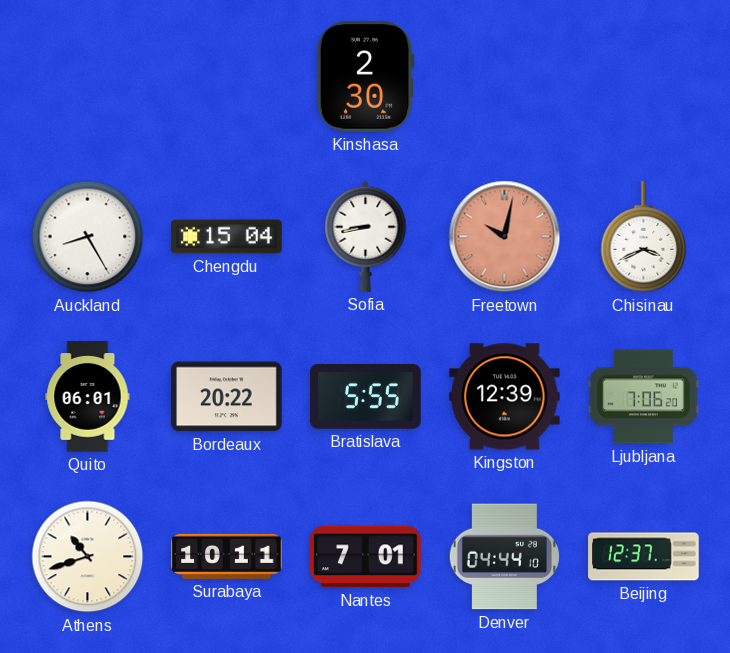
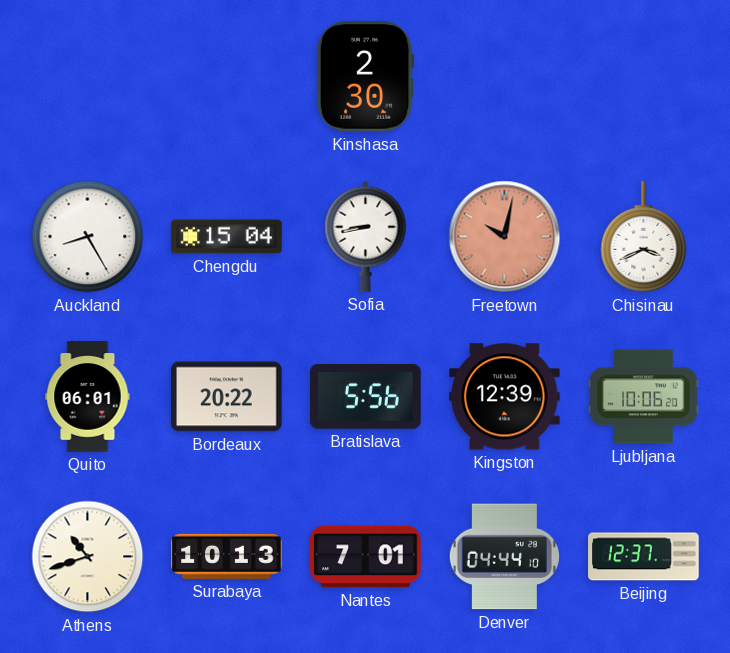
Bratislava: 5:55 -> 5:56 (366, 397)
Ljubljana: 7:06 -> 10:06 (644, 397)
Surabaya: 10:11 -> 10:13 (227, 556)
